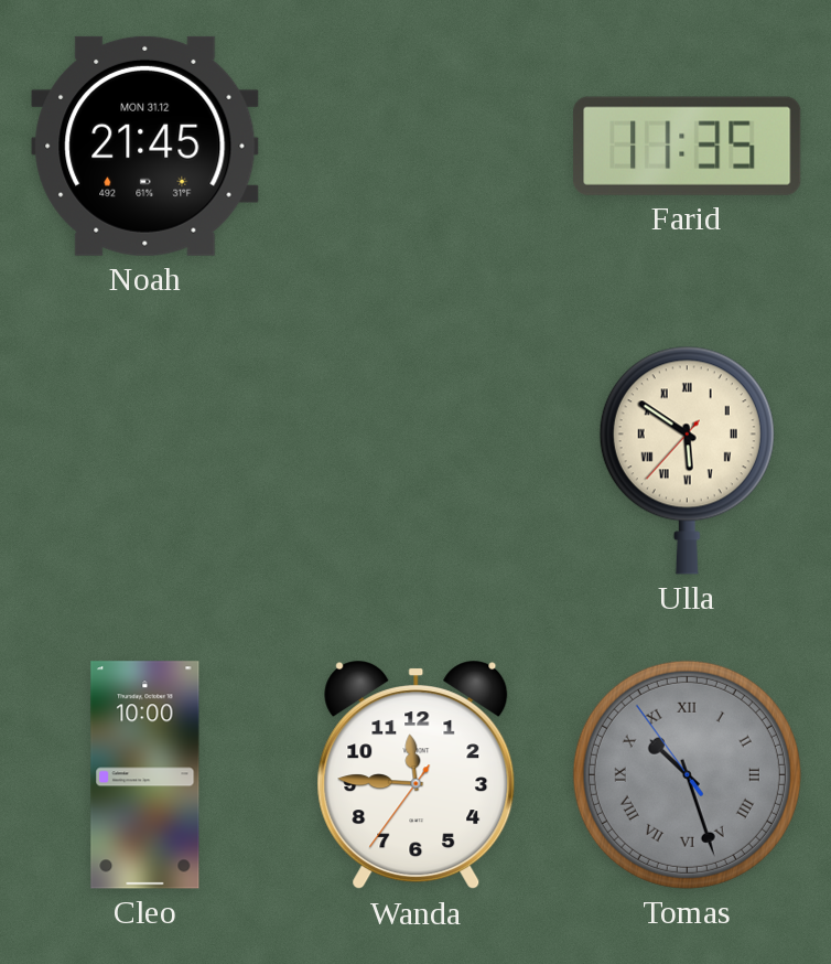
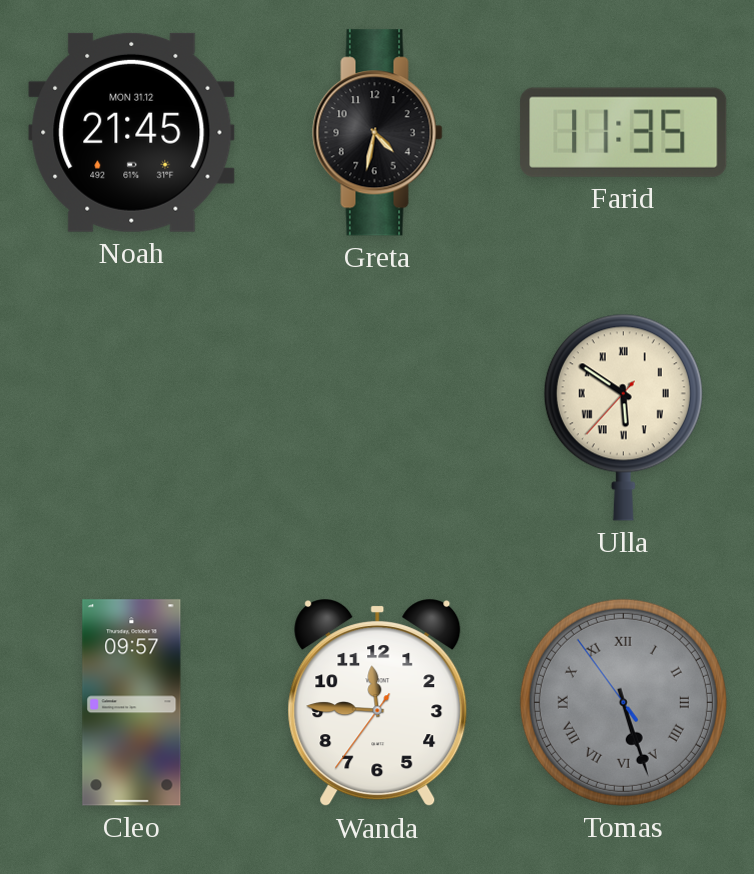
Greta: none -> 4:32 (378, 133)
Cleo: 10:00 -> 09:57 (132, 703)
Tomas: 10:26 -> 5:26 (623, 702)
